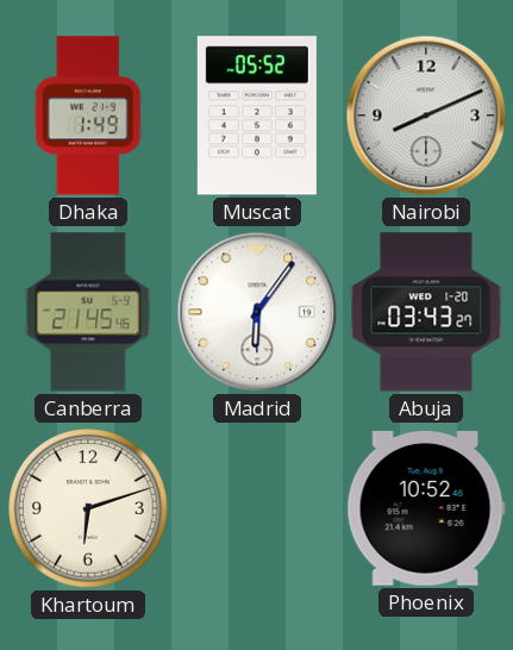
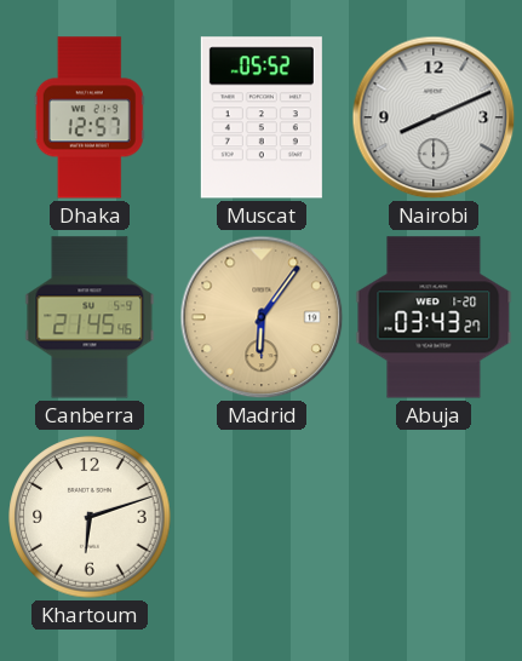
Dhaka: 1:49 -> 12:57 (90, 117)
Madrid dial: white -> champagne (262, 317)
Phoenix: 10:52 -> none (426, 508)
